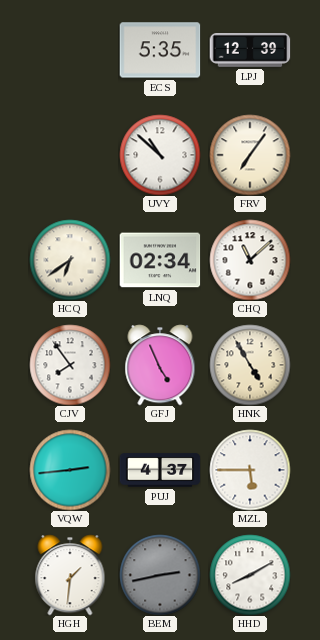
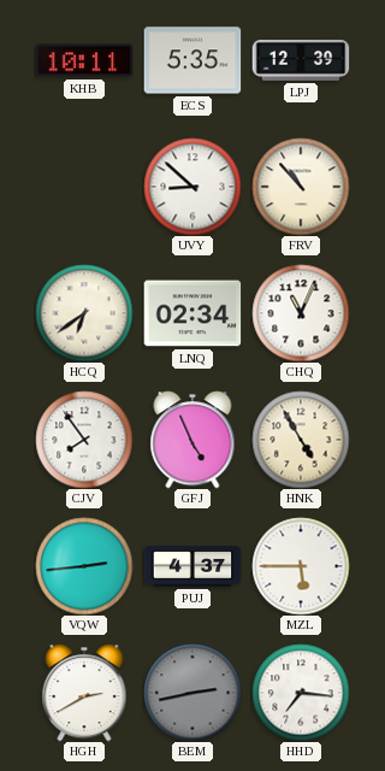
KHB: none -> 10:11 (84, 60)
UVY: 10:52 -> 8:52 (192, 187)
FRV: 7:06 -> 10:53 (301, 187)
CHQ: 11:08 -> 11:04 (301, 313)
HGH: 1:31 -> 2:40 (84, 693)
HHD: 8:10 -> 7:16 (301, 693)
